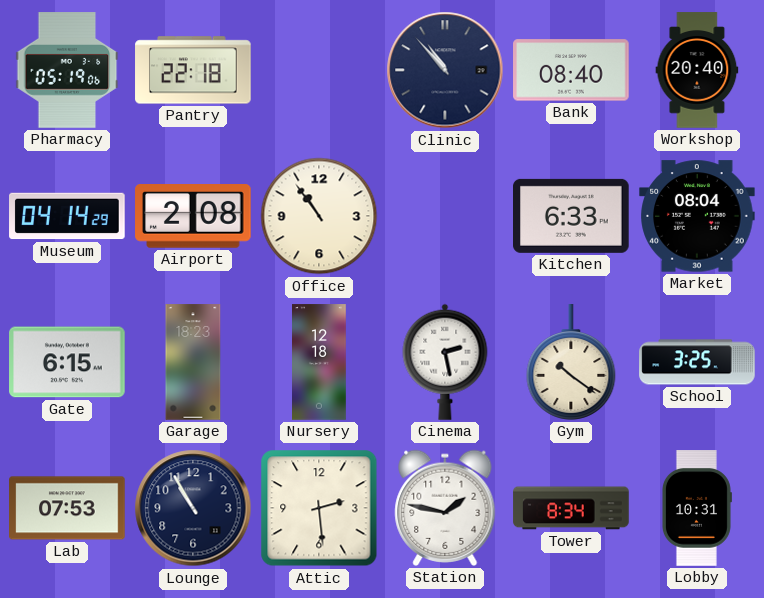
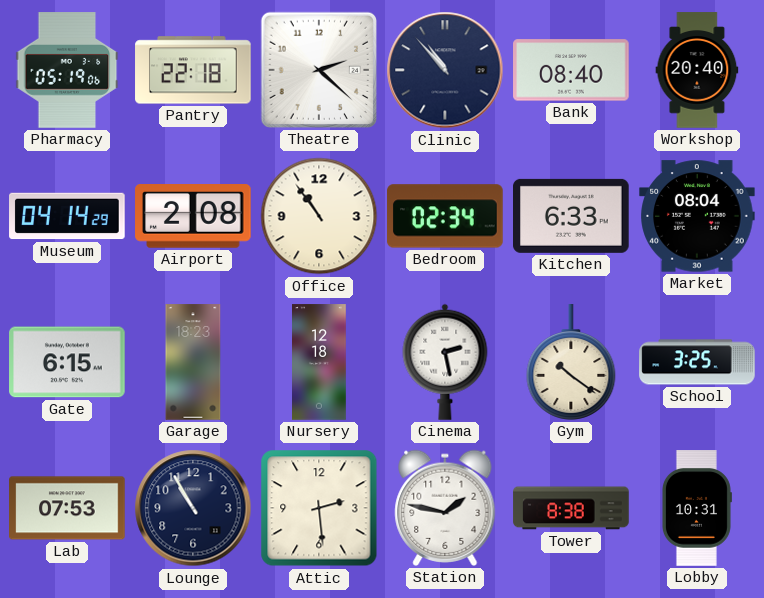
Theatre: none -> 2:22 (319, 70)
Bedroom: none -> 02:34 (445, 216)
Tower: 8:34 -> 8:38 (571, 508)
